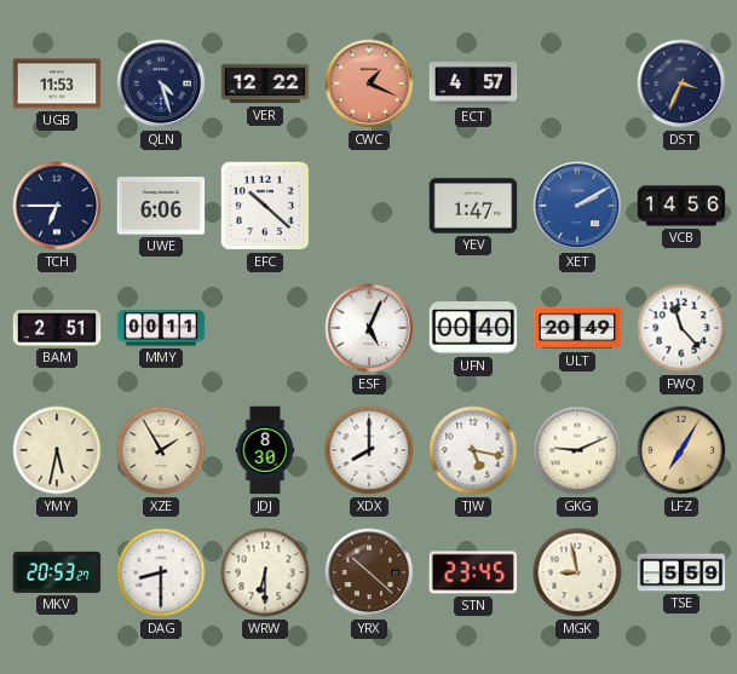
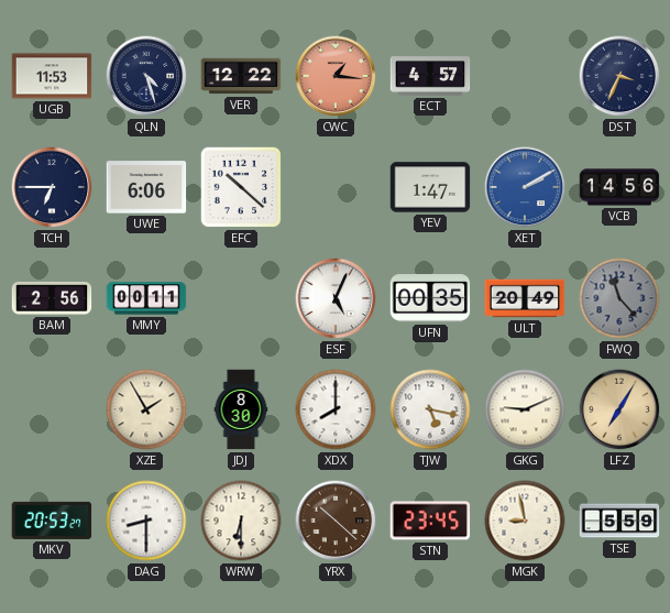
CWC: 1:19 -> 1:16 (336, 76)
BAM: 2:51 -> 2:56 (52, 298)
UFN: 00:40 -> 00:35 (430, 298)
FWQ dial: white -> grey (619, 298)
YMY: 5:32 -> none (57, 450)
